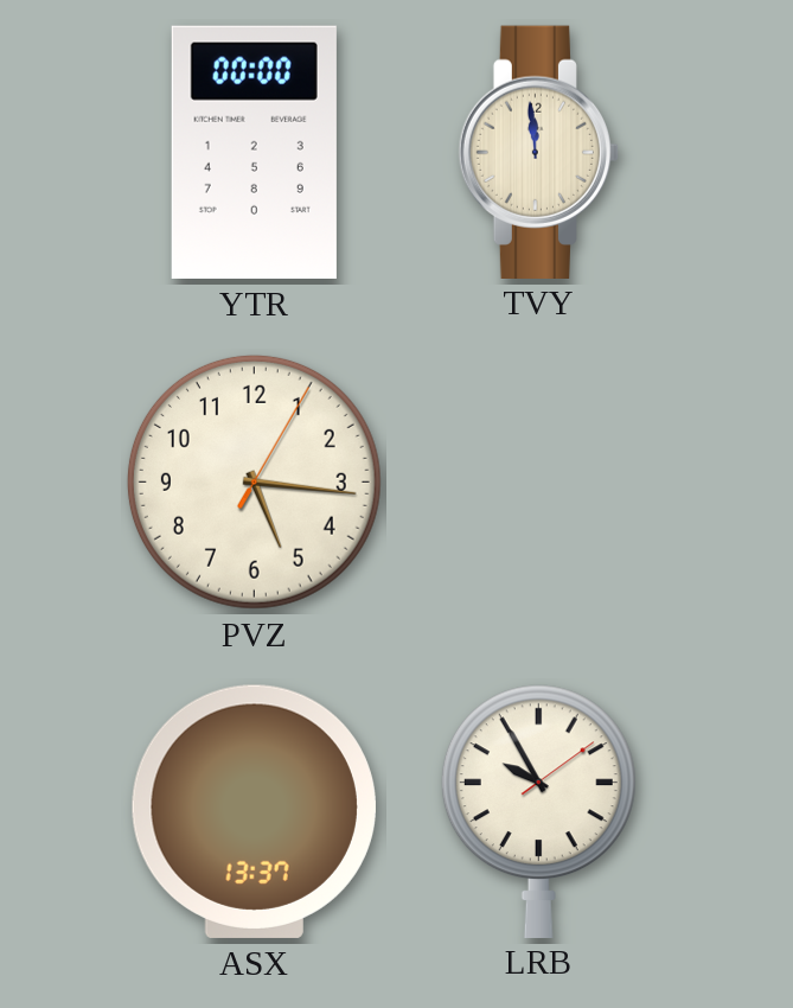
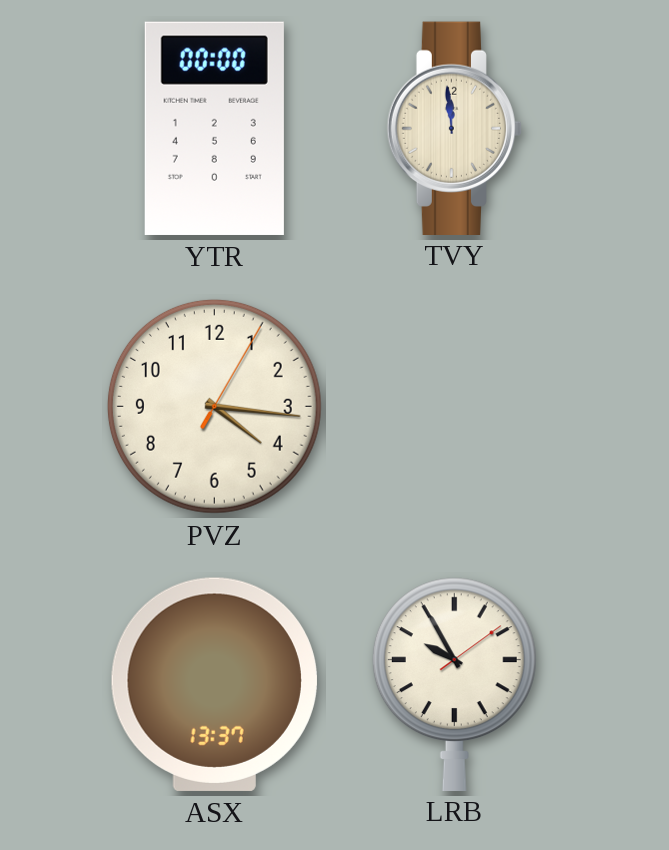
PVZ: 5:16 -> 4:16 (214, 406)
